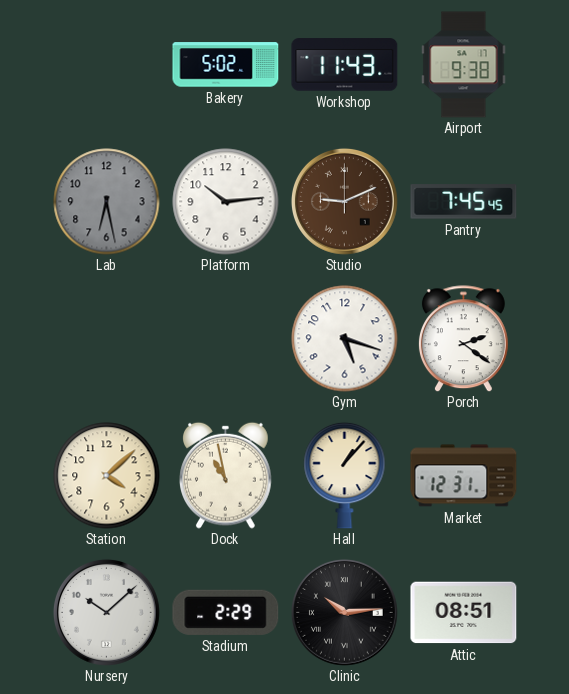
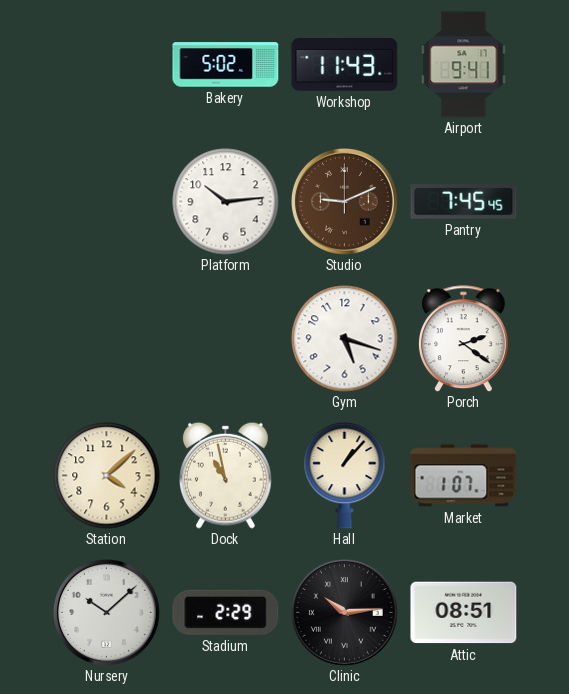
Airport: 9:38 -> 9:41 (464, 65)
Lab: 6:28 -> none (107, 202)
Market: 12:31 -> 1:07 (464, 476)
